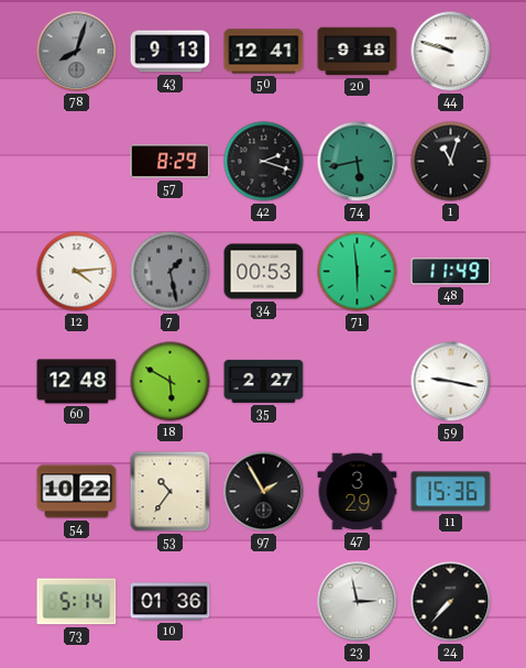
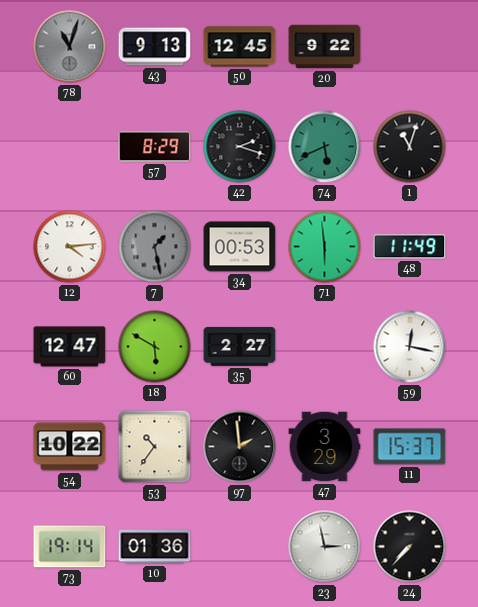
78: 8:03 -> 11:03 (70, 47)
50: 12:41 -> 12:45 (240, 47)
20: 9:18 -> 9:22 (325, 47)
44: 9:48 -> none (451, 52)
74: 5:43 -> 5:41 (325, 147)
60: 12:48 -> 12:47 (70, 347)
59: 9:17 -> 12:17 (410, 347)
97: 1:55 -> 1:59 (240, 447)
11: 15:36 -> 15:37 (410, 447)
73: 5:14 -> 19:14 (70, 547)
